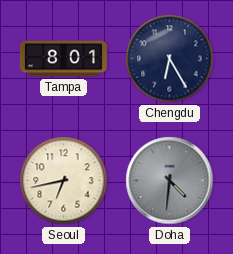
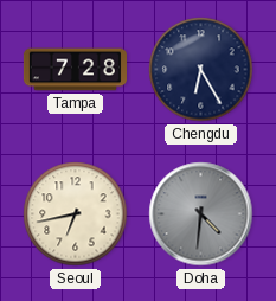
Tampa: 8:01 -> 7:28 (75, 70)
